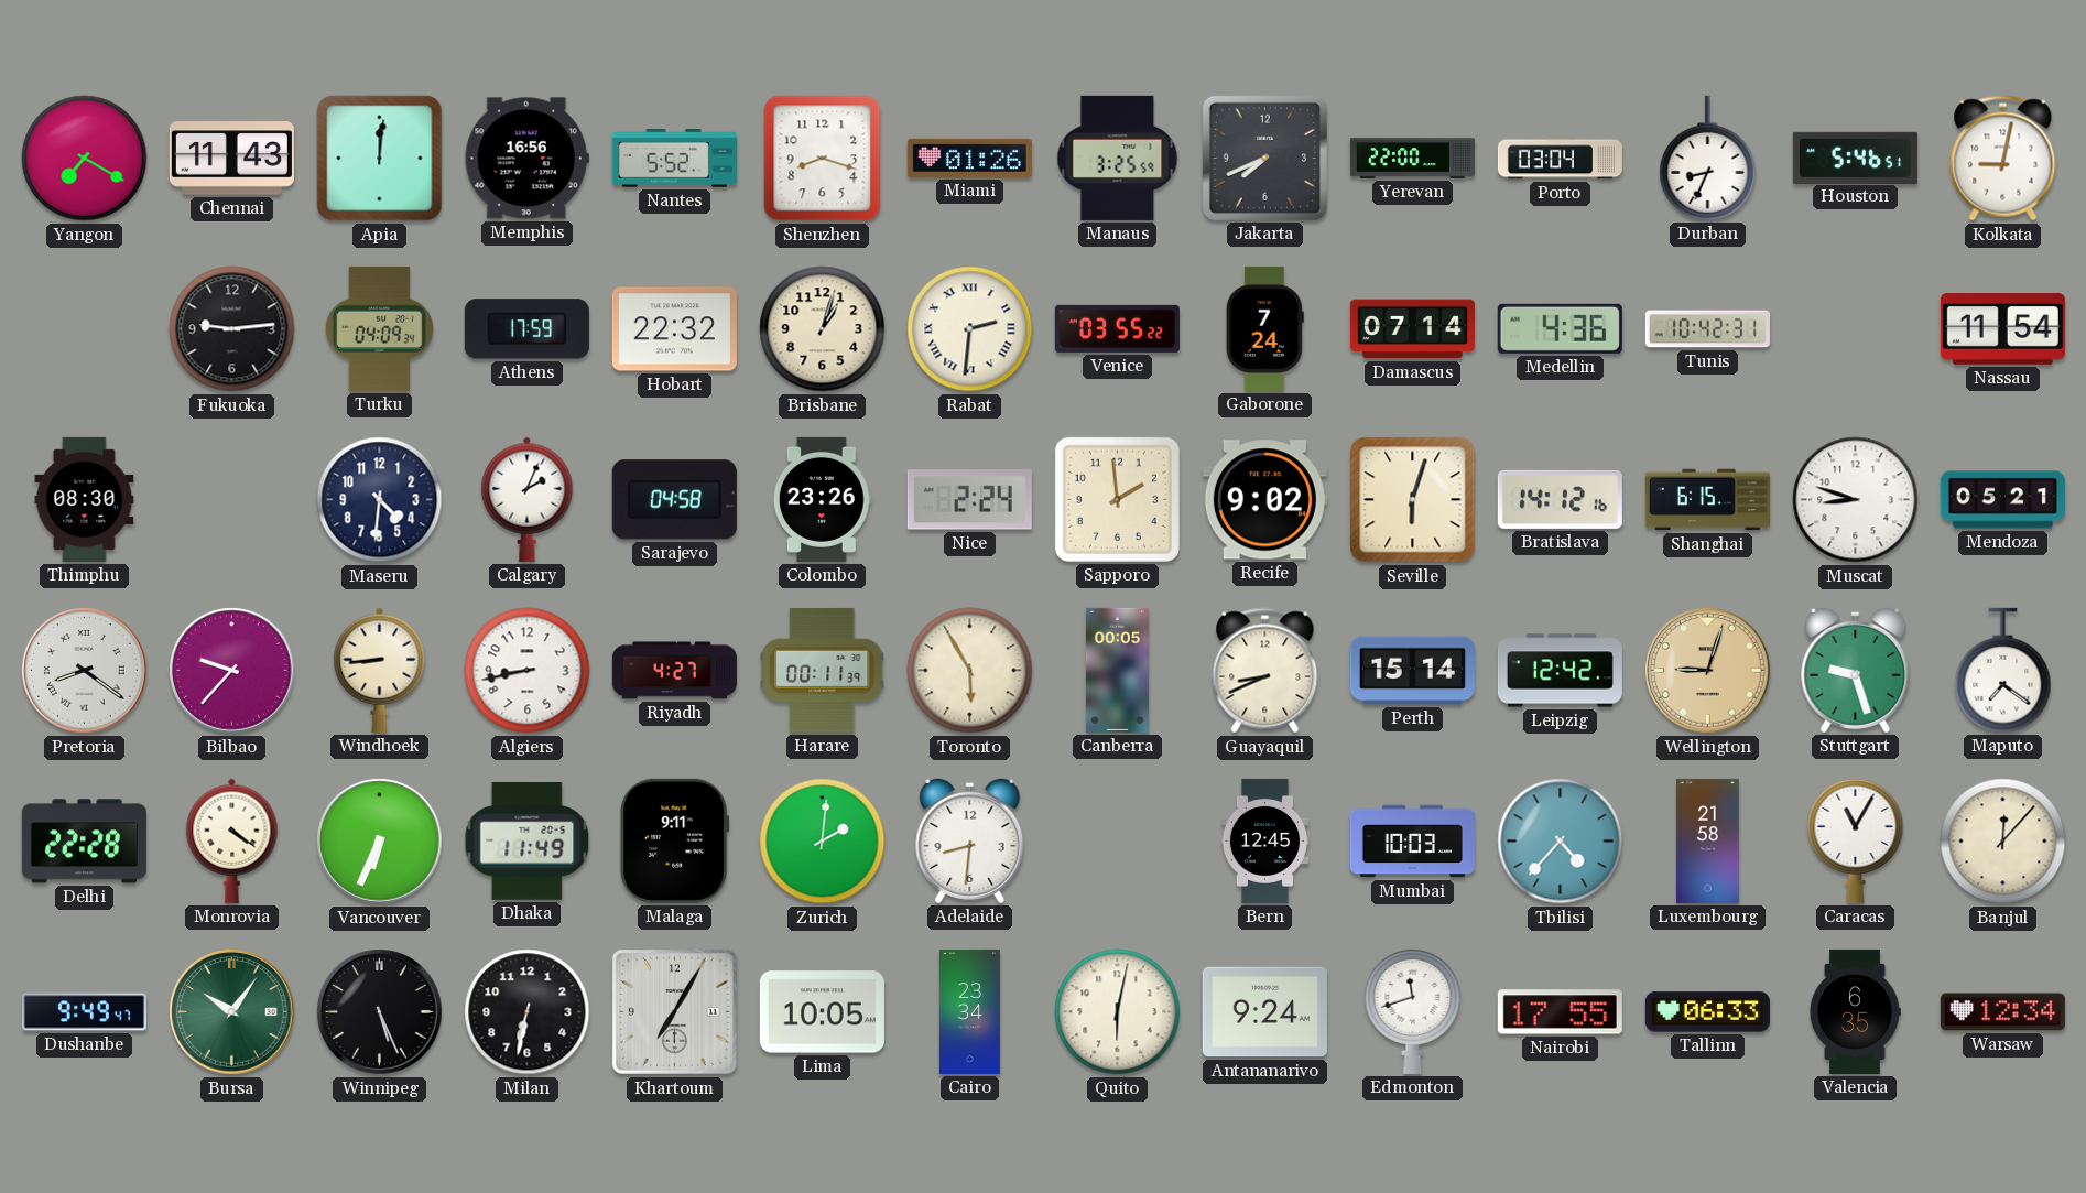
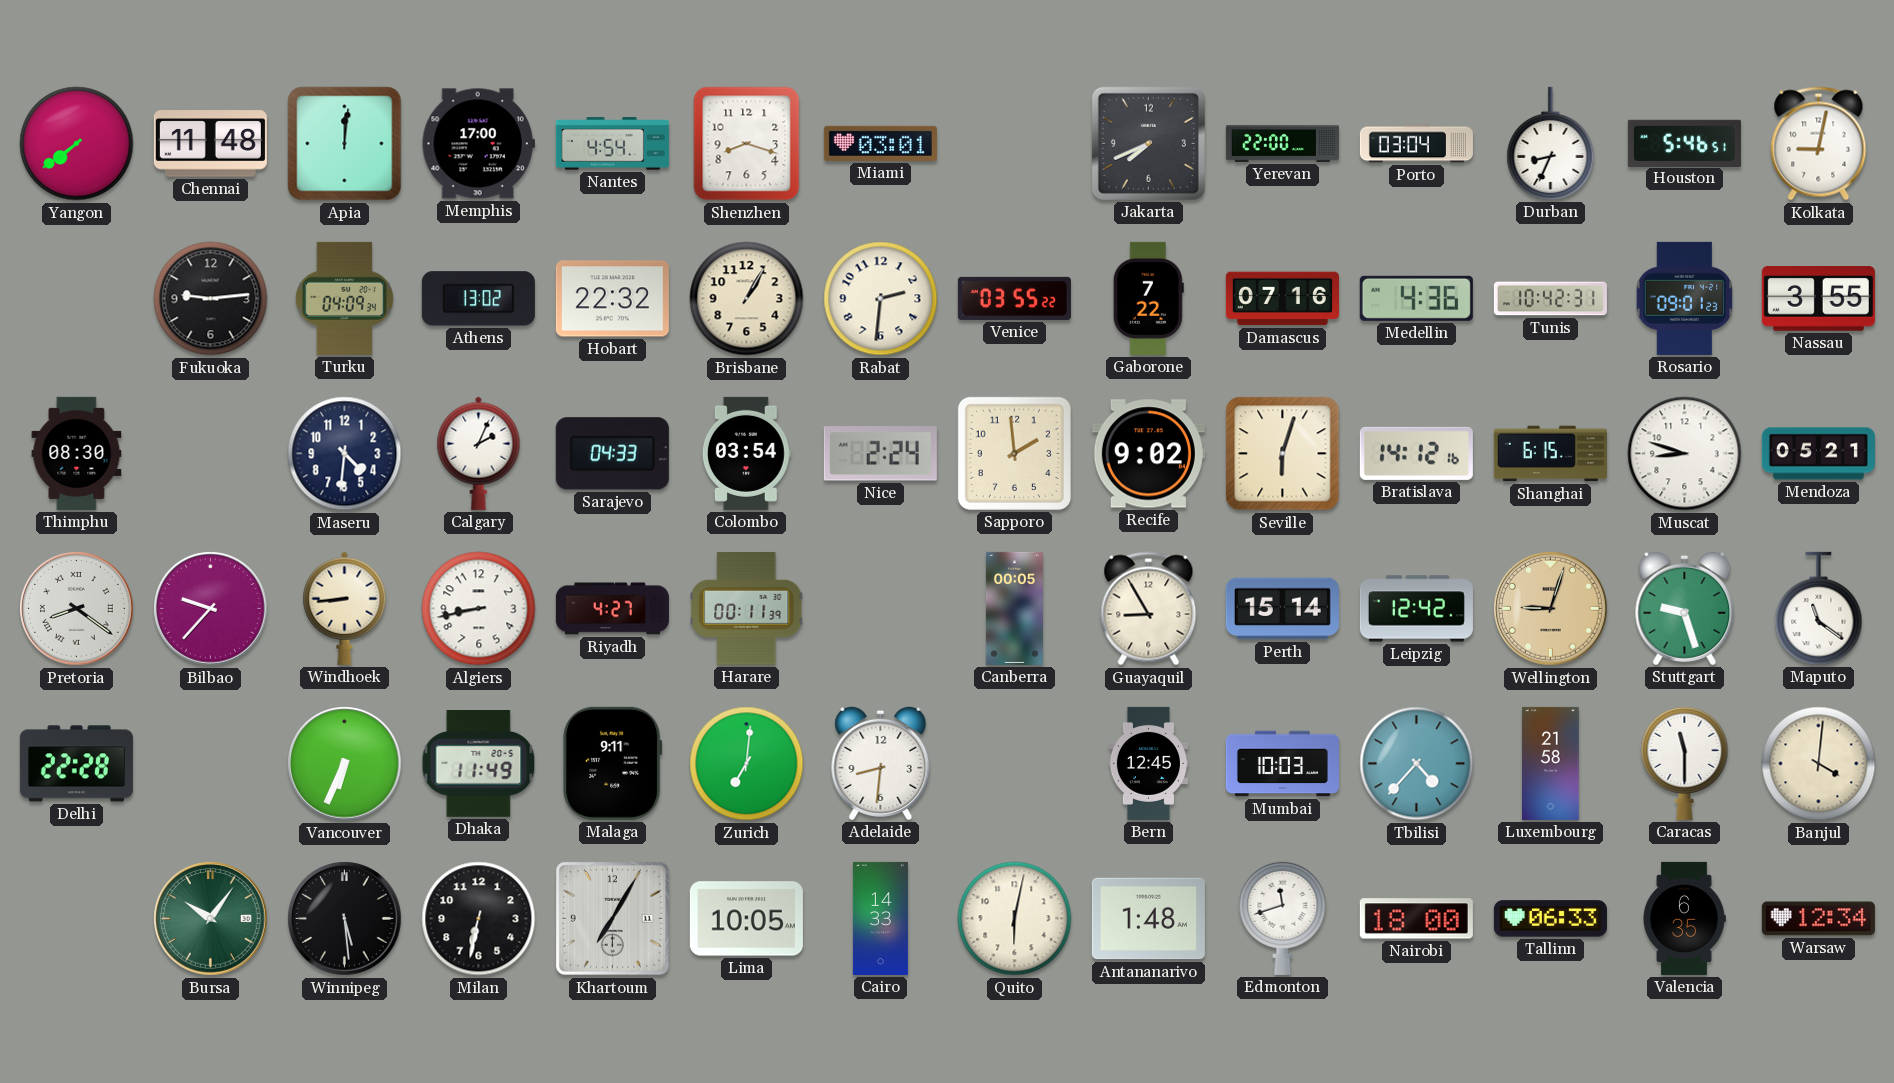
Yangon: 7:20 -> 7:39 (77, 144)
Chennai: 11:43 -> 11:48 (210, 144)
Memphis: 16:56 -> 17:00 (478, 144)
Nantes: 5:52 -> 4:54 (612, 144)
Miami: 01:26 -> 03:01 (880, 143)
Manaus: 3:25 -> none (1118, 158)
Athens: 17:59 -> 13:02 (478, 299)
Brisbane: 1:03 -> 1:05 (747, 299)
Rabat numerals: Roman -> Arabic (881, 299)
Gaborone: 7:24 -> 7:22 (1148, 298)
Damascus: 07:14 -> 07:16 (1282, 299)
Rosario: none -> 09:01 (1685, 298)
Nassau: 11:54 -> 3:55 (1818, 299)
Sarajevo: 04:58 -> 04:33 (612, 454)
Colombo: 23:26 -> 03:54 (746, 453)
Toronto: 5:55 -> none (970, 671)
Guayaquil: 8:41 -> 8:55 (1149, 609)
Maputo: 7:21 -> 11:21 (1819, 608)
Monrovia: 4:21 -> none (232, 840)
Zurich: 2:01 -> 7:01 (747, 764)
Caracas: 11:05 -> 11:30 (1685, 763)
Banjul: 12:07 -> 4:01 (1819, 764)
Dushanbe: 9:49 -> none (84, 1012)
Winnipeg: 5:26 -> 5:29 (345, 919)
Cairo: 23:34 -> 14:33 (880, 918)
Antananarivo: 9:24 -> 1:48 (1148, 919)
Nairobi: 17:55 -> 18:00 (1416, 919)
